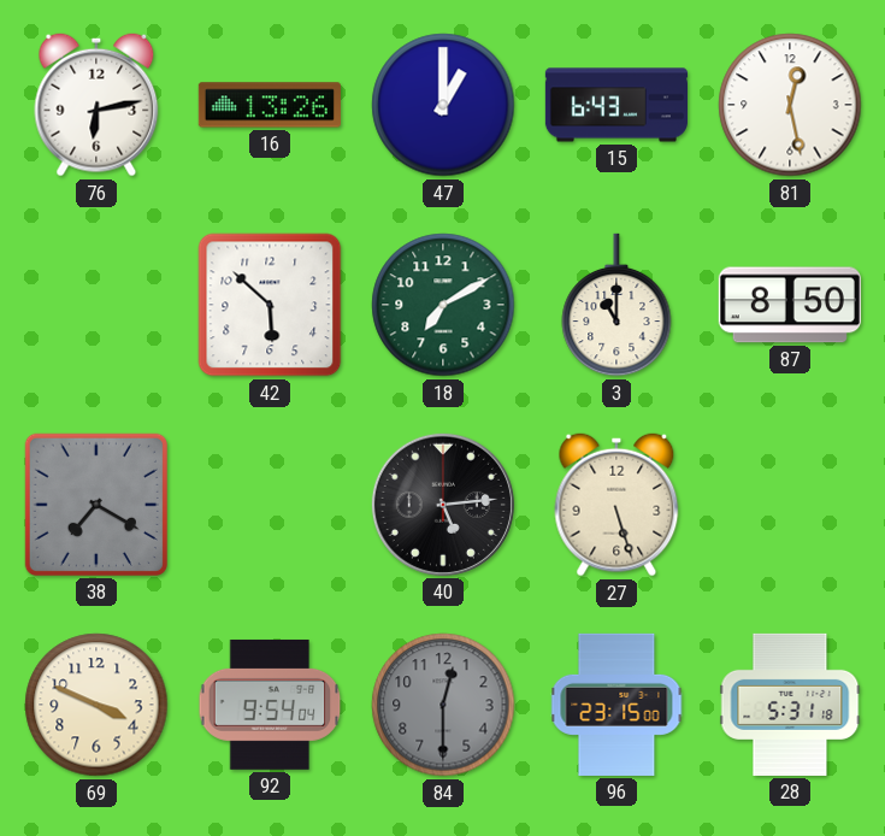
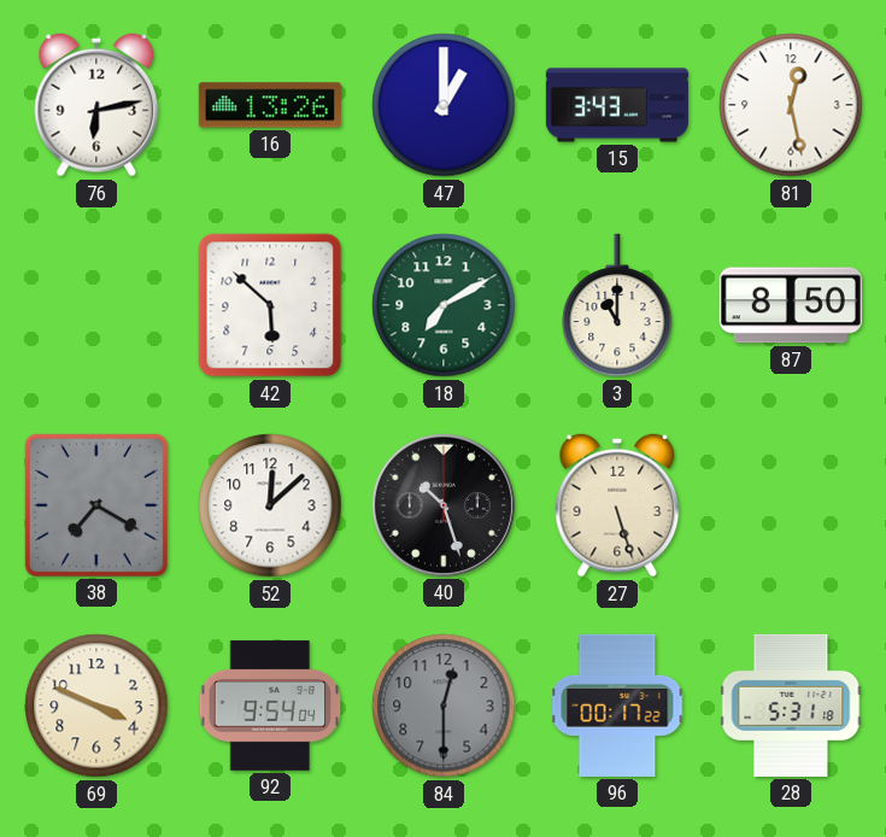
15: 6:43 -> 3:43 (617, 105)
52: none -> 12:08 (270, 505)
40: 5:14 -> 10:27 (444, 505)
96: 23:15 -> 00:17 (617, 706)
